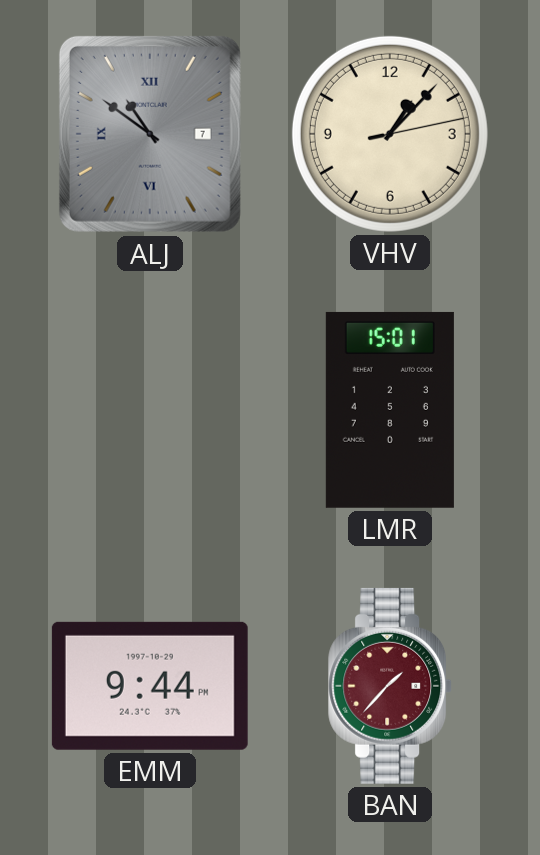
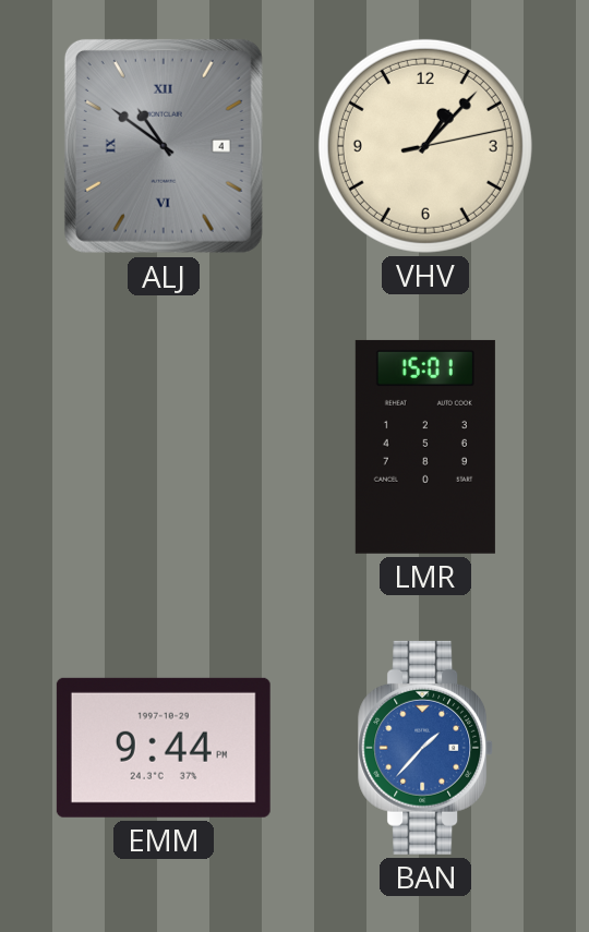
ALJ date: 7 -> 4 (164, 146)
BAN dial: burgundy -> blue (426, 748)
